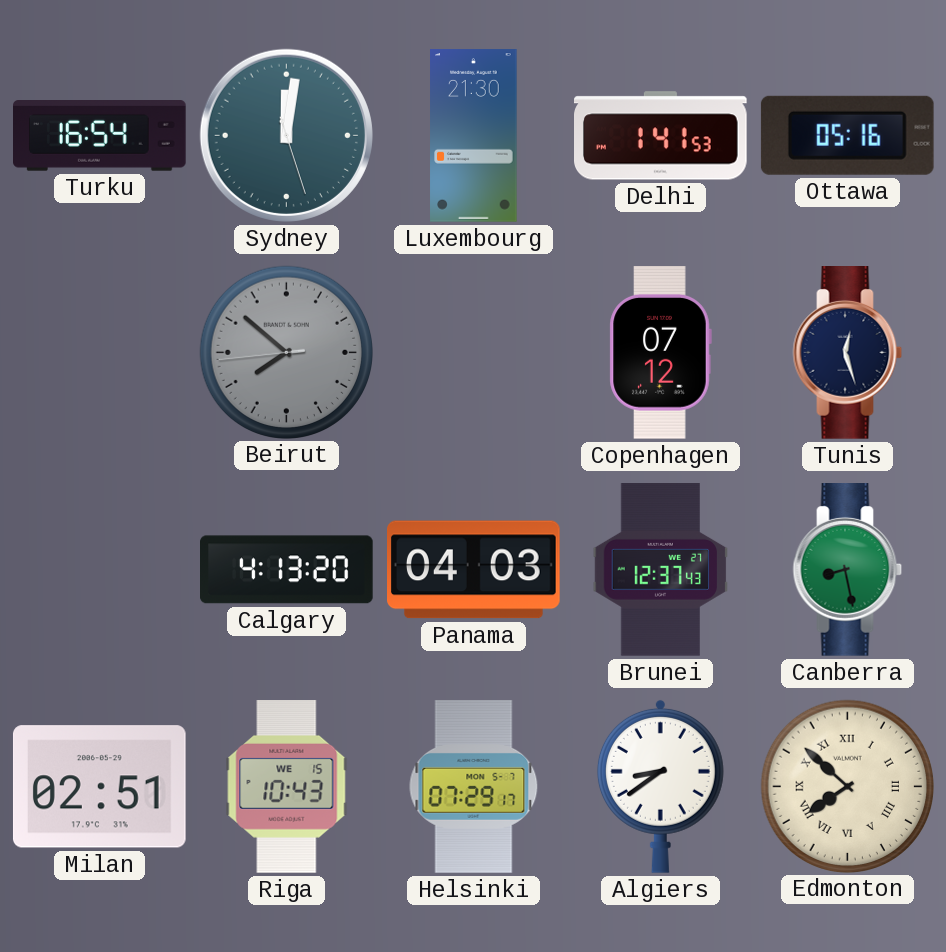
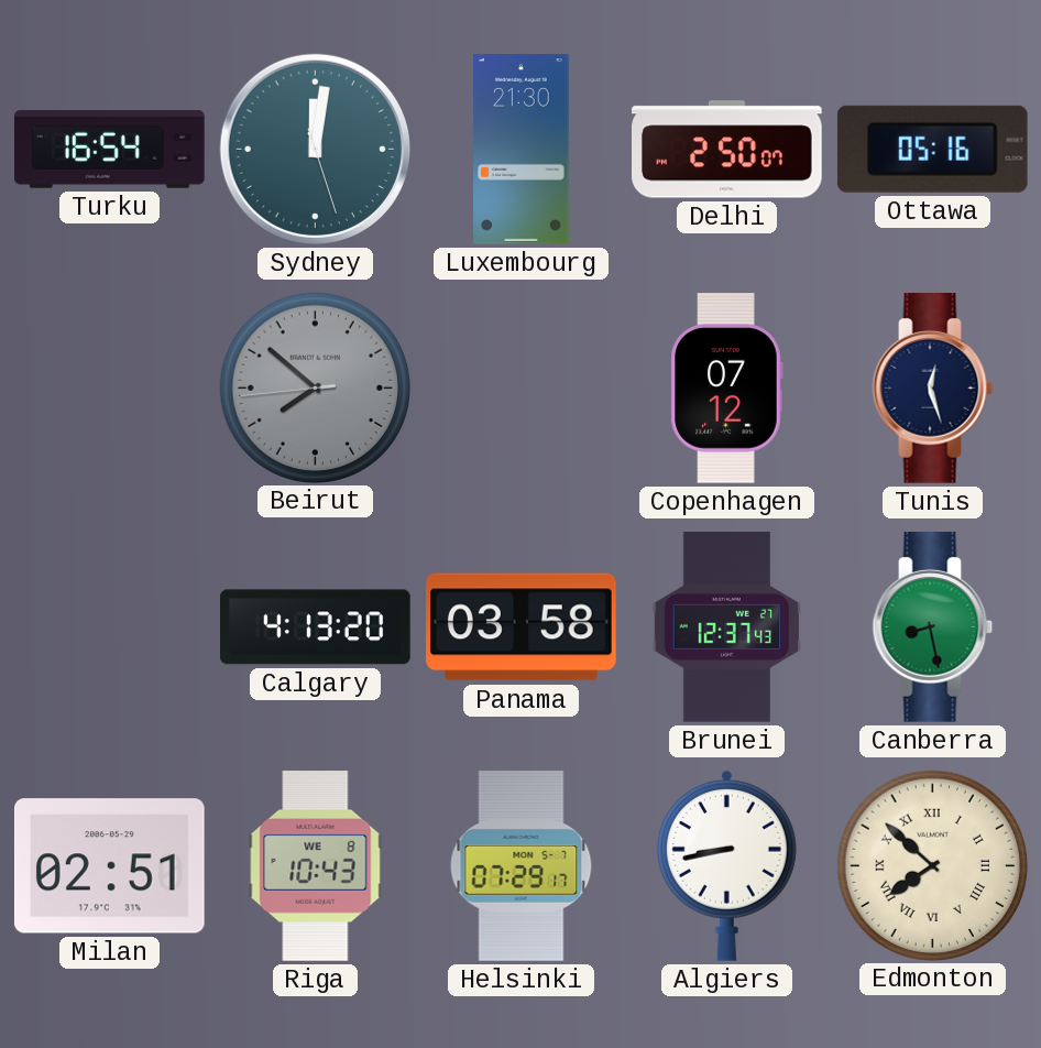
Delhi: 1:41 -> 2:50 (727, 150)
Panama: 04:03 -> 03:58 (522, 627)
Riga date: WE 15 -> WE 8 (316, 866)
Algiers: 8:39 -> 8:43 (726, 865)
